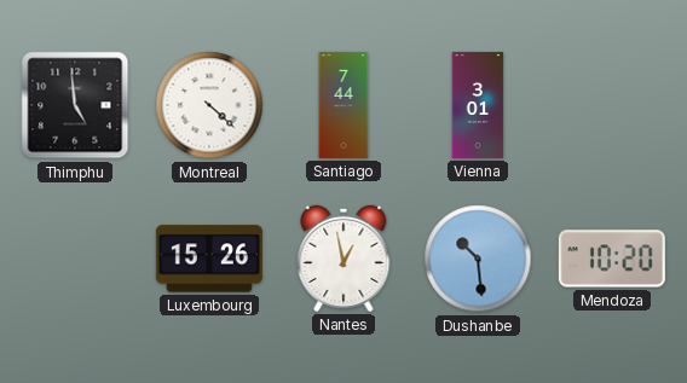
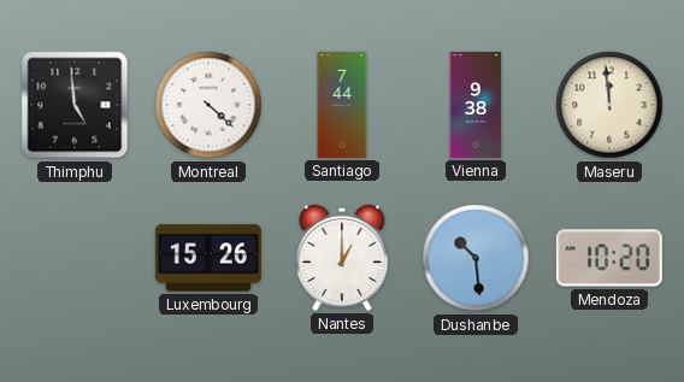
Vienna: 3:01 -> 9:38 (476, 105)
Maseru: none -> 11:59 (609, 105)
Nantes: 12:58 -> 1:00 (342, 258)
